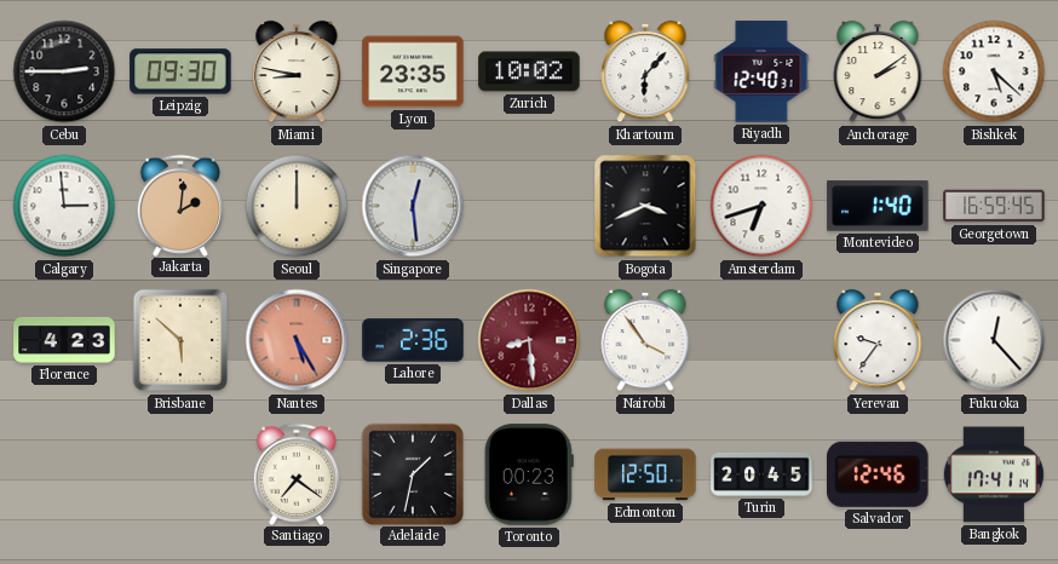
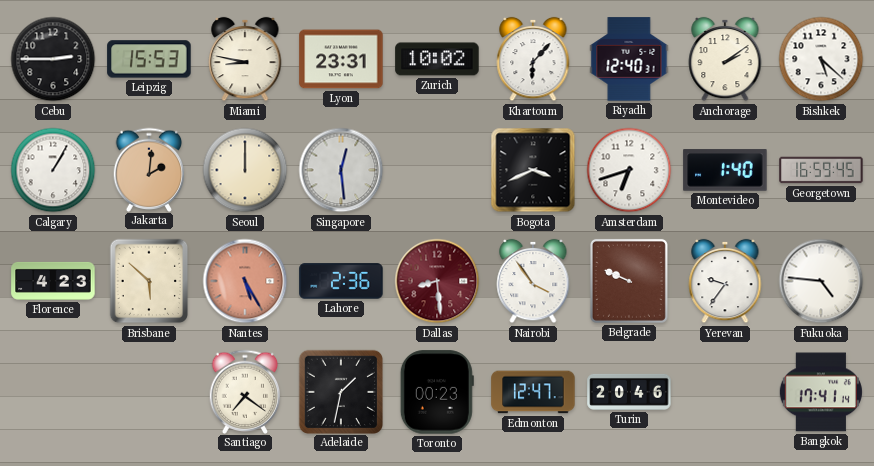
Leipzig: 09:30 -> 15:53 (149, 59)
Lyon: 23:35 -> 23:31 (341, 59)
Calgary: 2:59 -> 1:05 (53, 170)
Belgrade: none -> 9:49 (629, 281)
Fukuoka: 12:23 -> 4:46 (821, 281)
Edmonton: 12:50 -> 12:47 (533, 392)
Turin: 20:45 -> 20:46 (629, 392)
Salvador: 12:46 -> none (879, 474)
